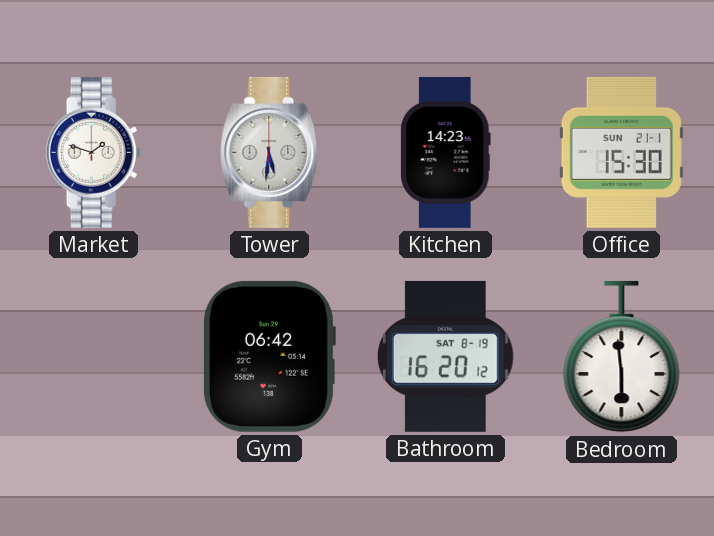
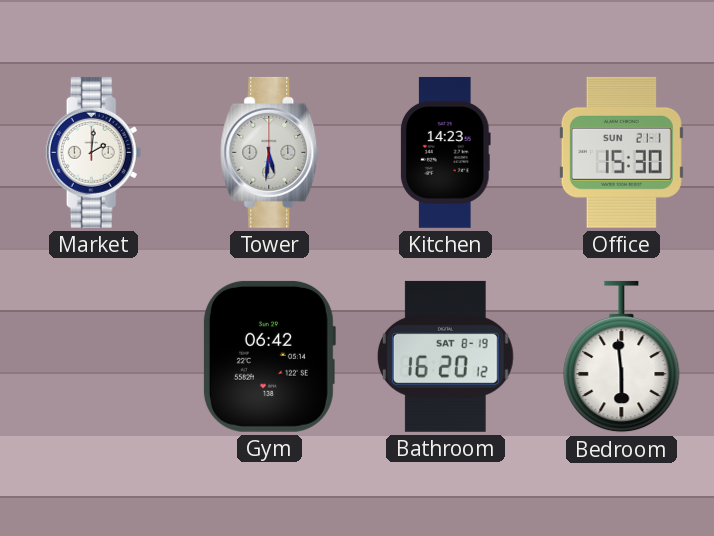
Market: 1:48 -> 2:01 (94, 152)
